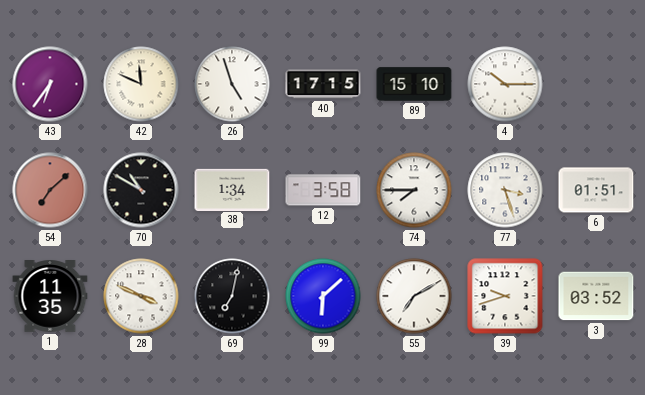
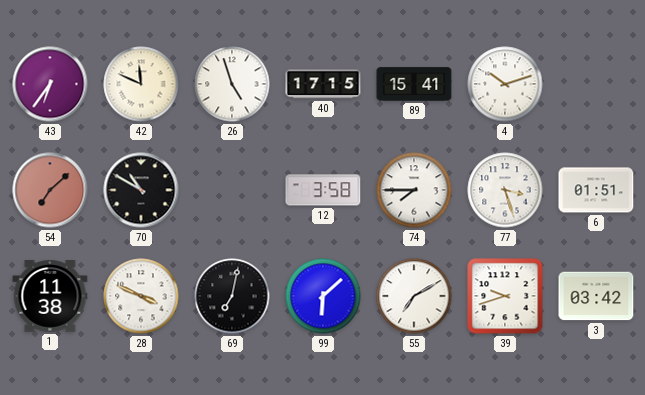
89: 15:10 -> 15:41 (414, 84)
4: 10:15 -> 10:12 (505, 84)
38: 1:34 -> none (232, 189)
1: 11:35 -> 11:38 (50, 297)
3: 03:52 -> 03:42 (596, 296)
